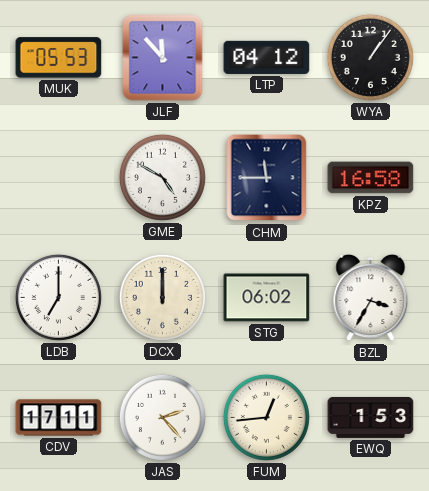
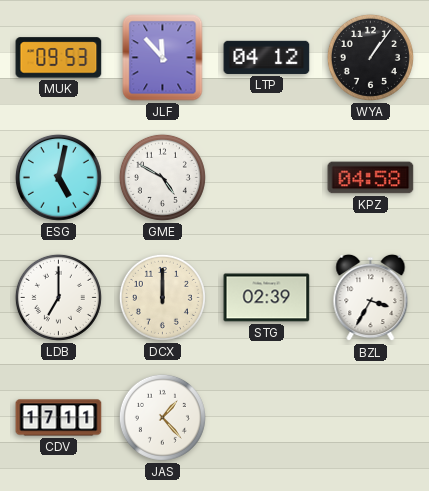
MUK: 05:53 -> 09:53 (59, 58)
ESG: none -> 5:02 (58, 177)
CHM: 11:45 -> none (267, 178)
KPZ: 16:58 -> 04:58 (371, 178)
STG: 06:02 -> 02:39 (267, 298)
JAS: 2:23 -> 1:23 (162, 417)
FUM: 12:44 -> none (266, 417)
EWQ: 1:53 -> none (371, 417)
